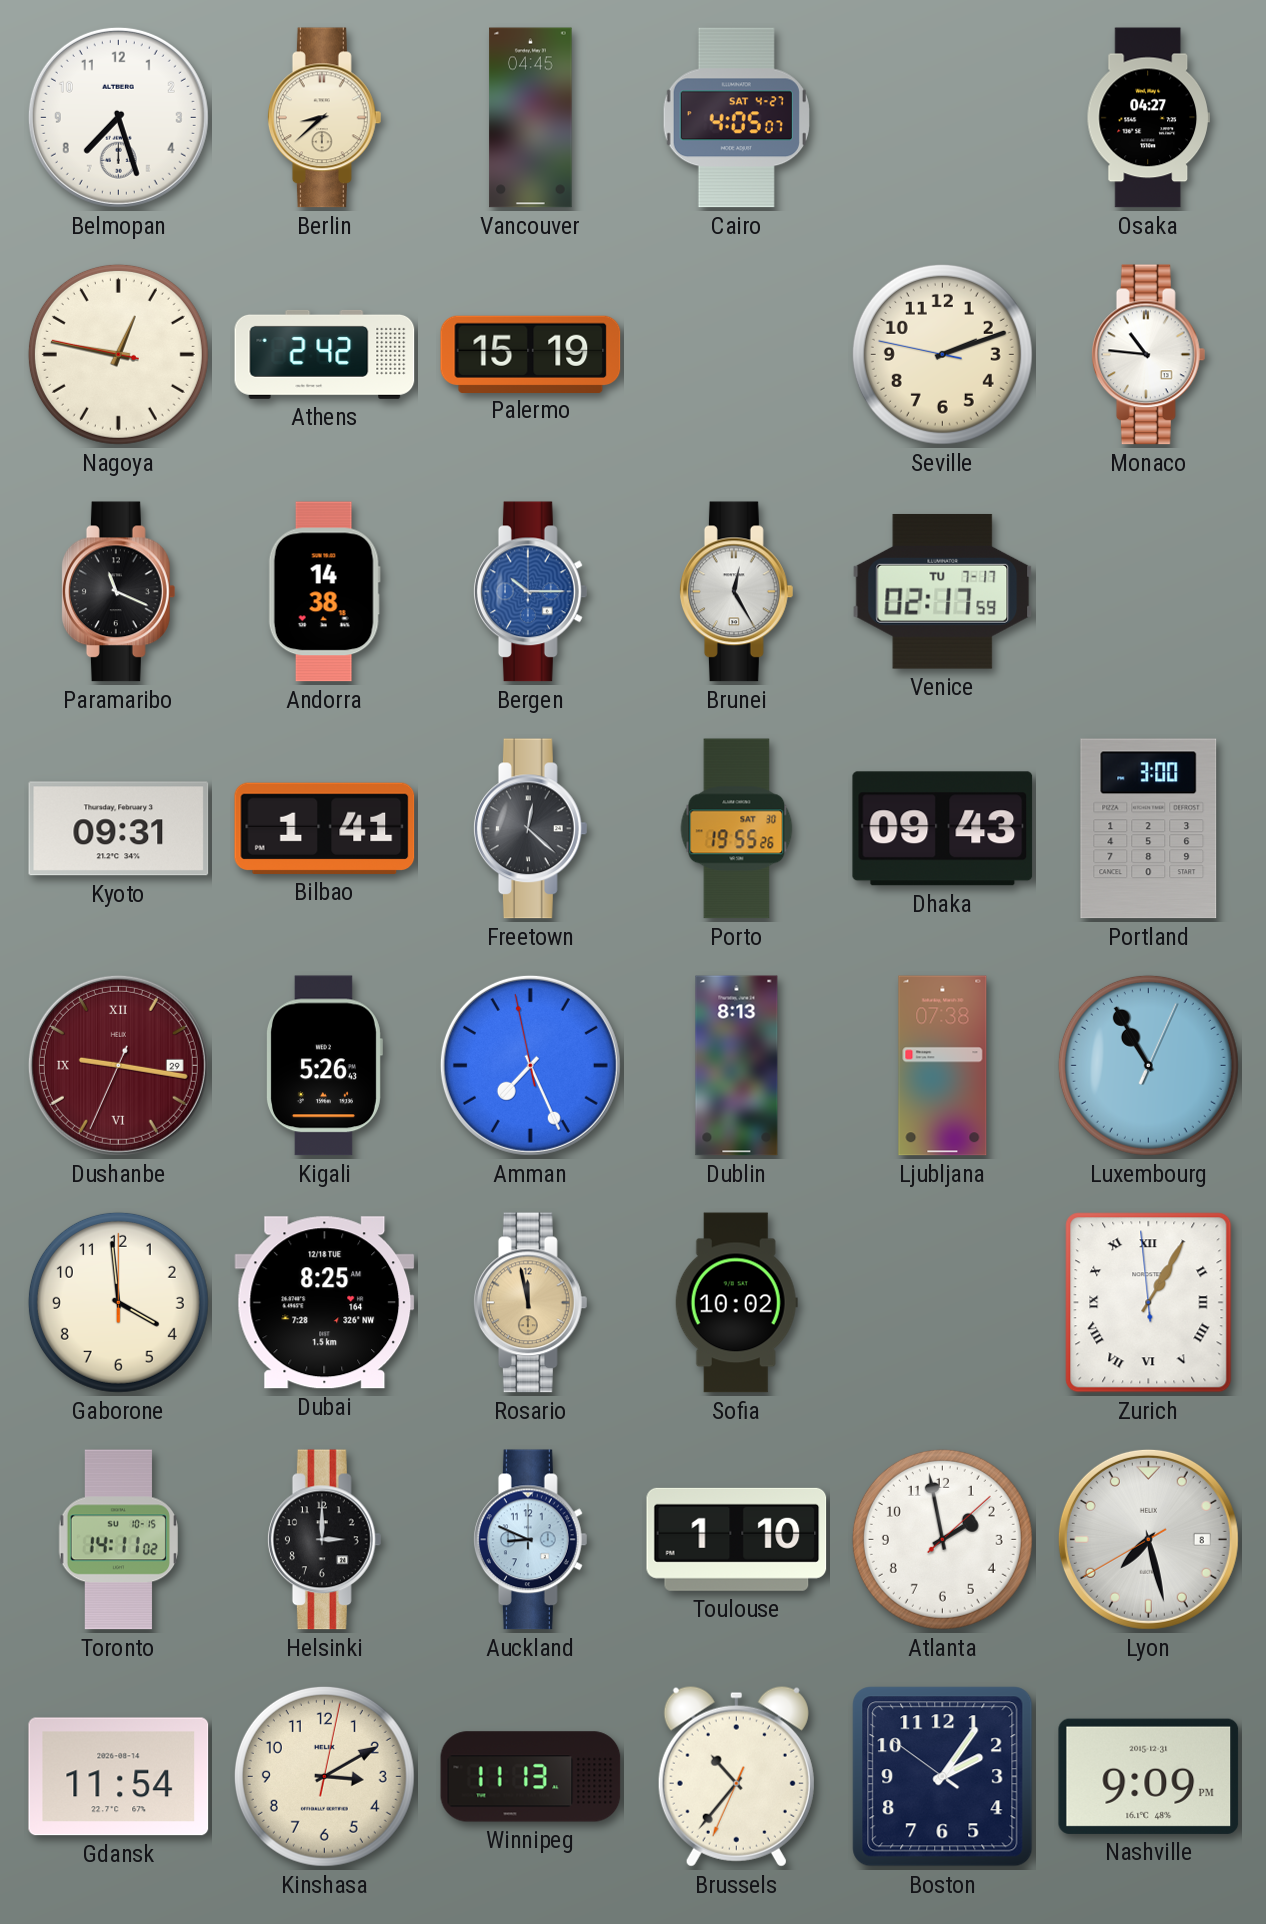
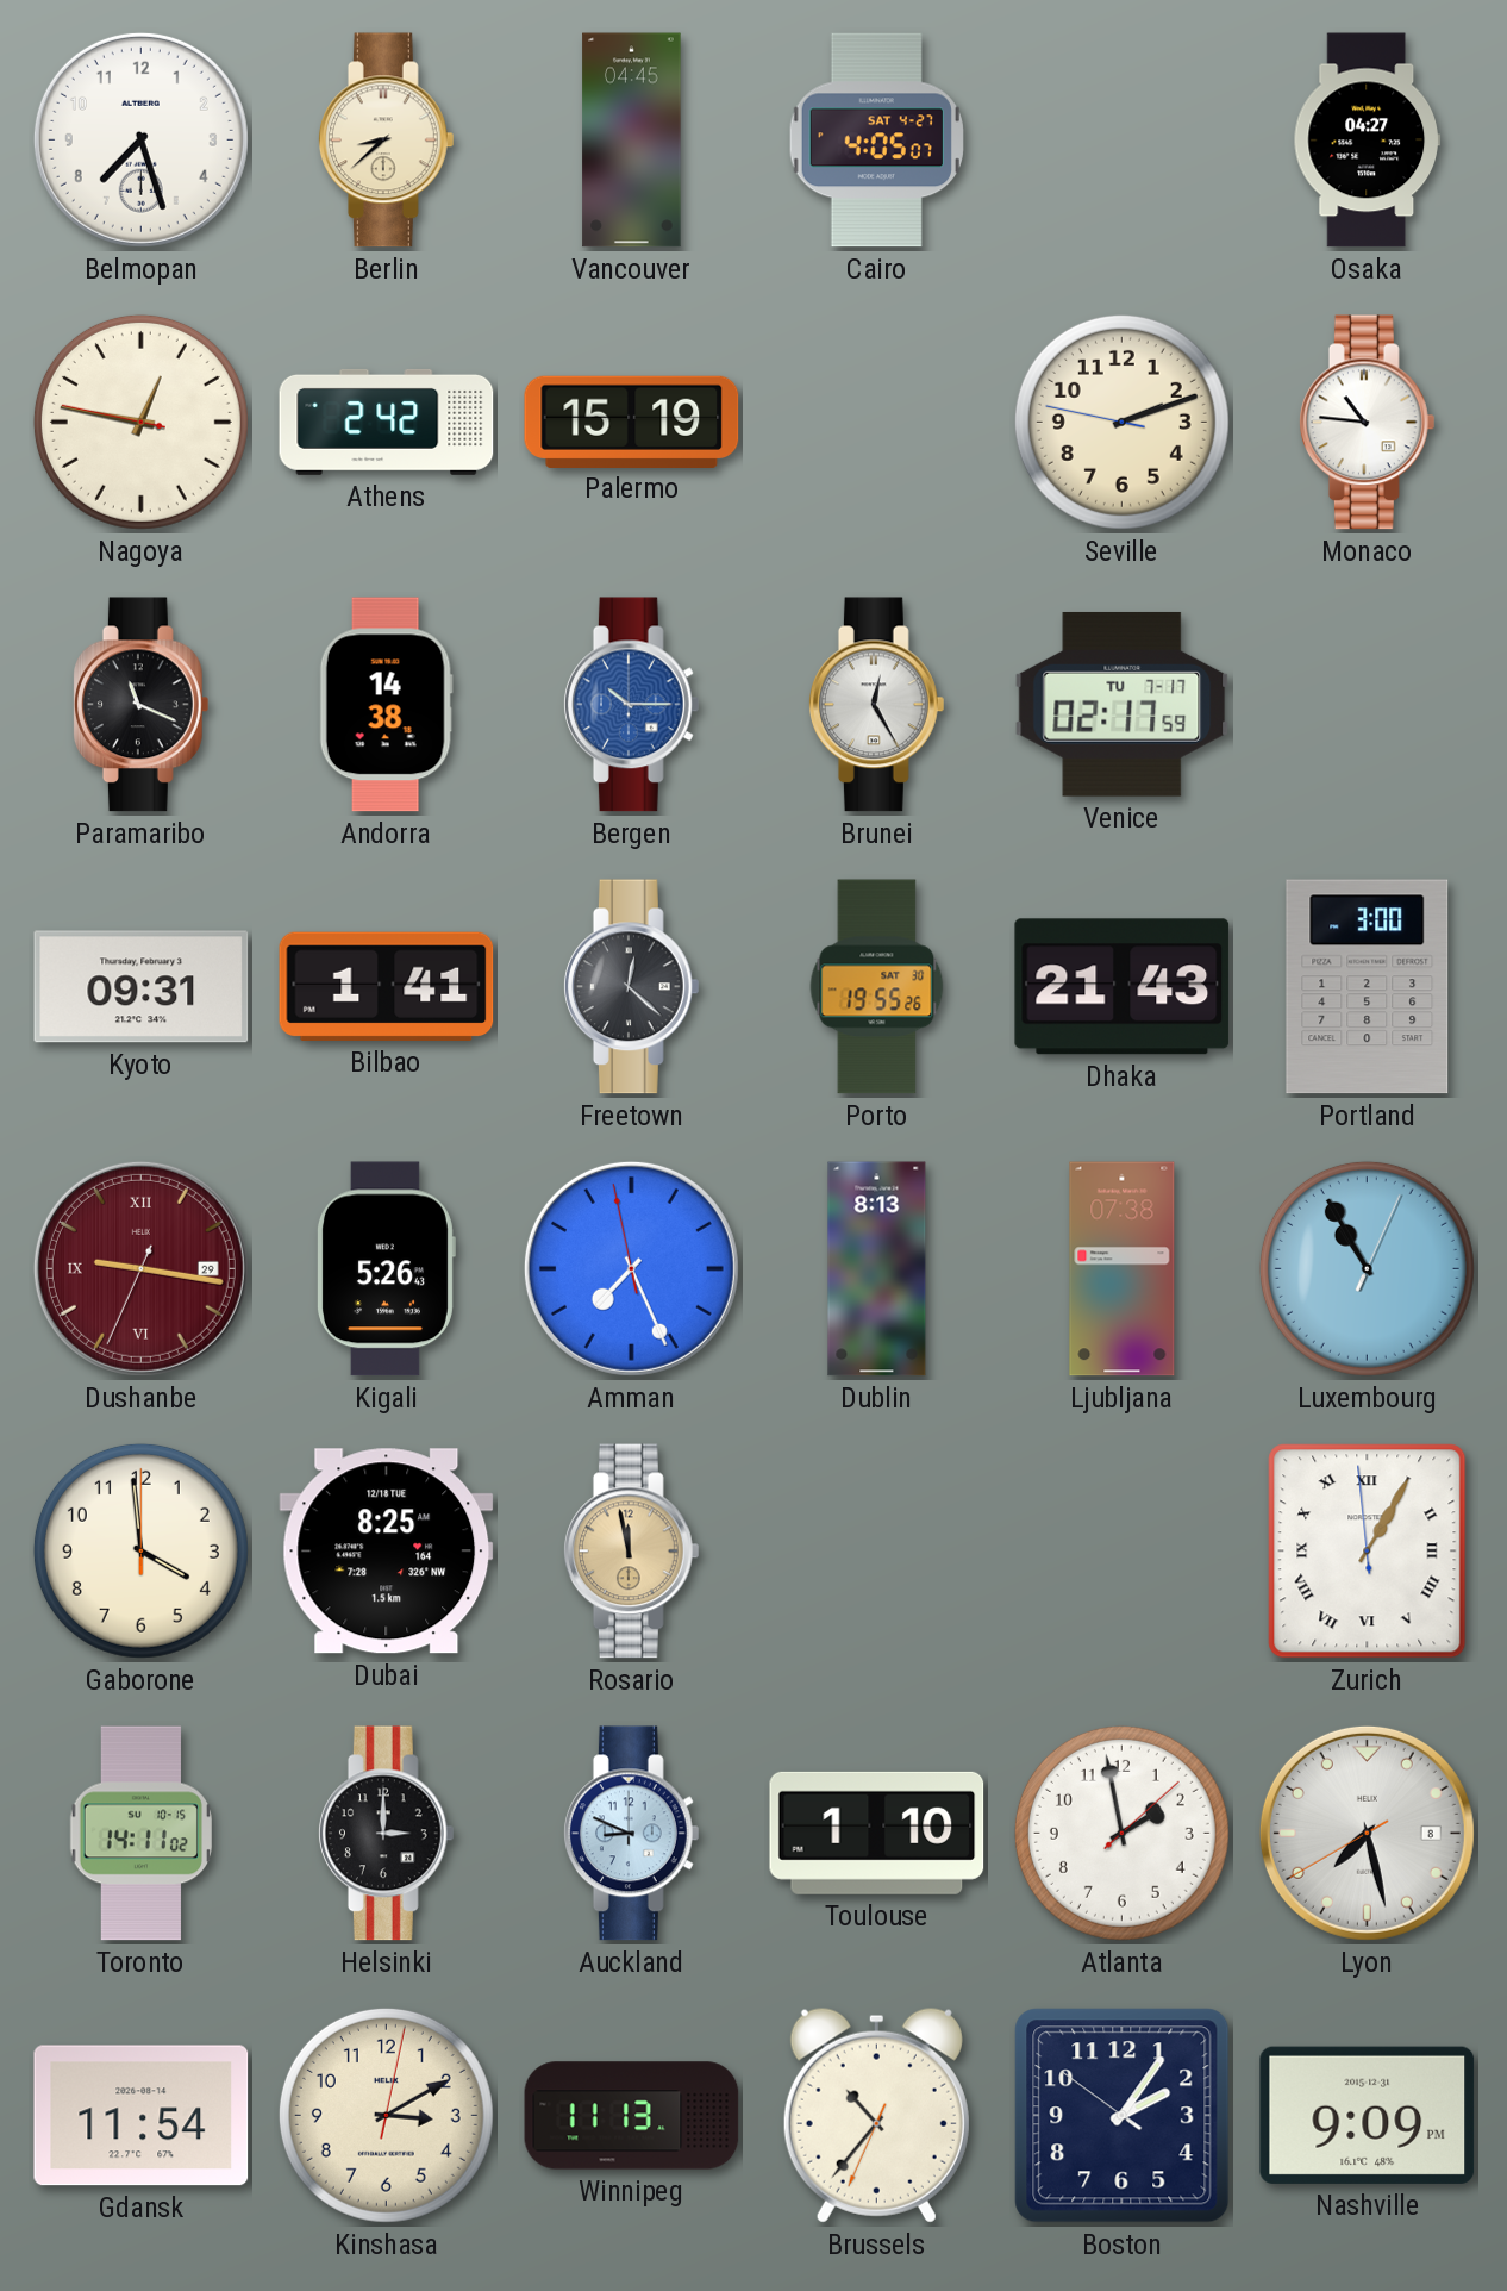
Dhaka: 09:43 -> 21:43 (1123, 987)
Sofia: 10:02 -> none (736, 1303)
